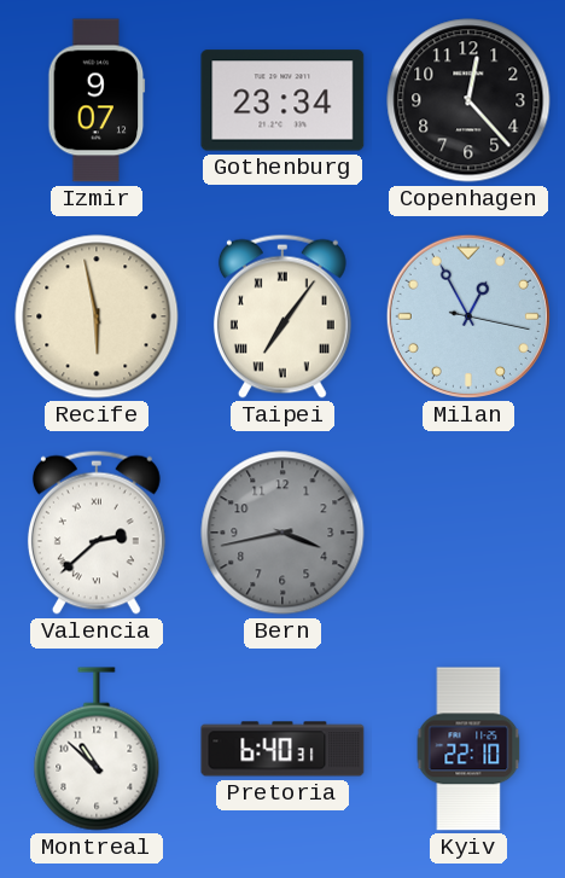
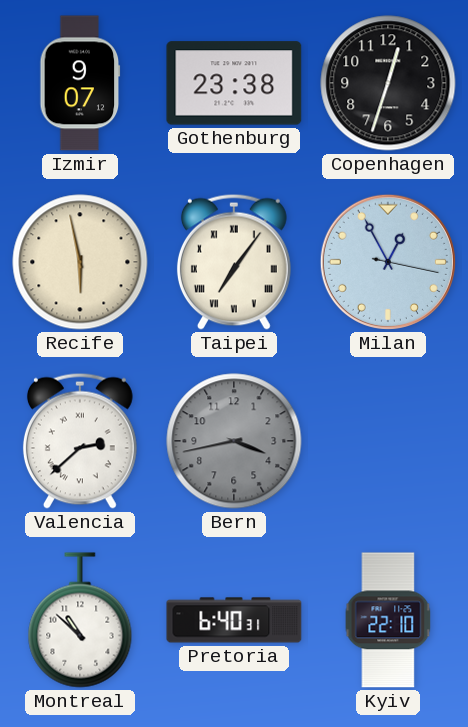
Gothenburg: 23:34 -> 23:38 (234, 83)
Copenhagen: 12:23 -> 12:33 (388, 83)
